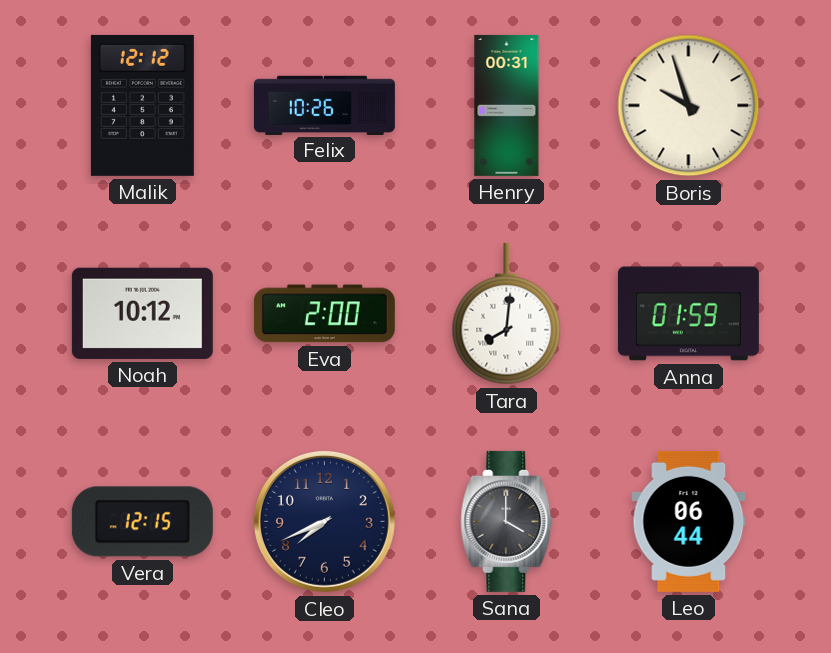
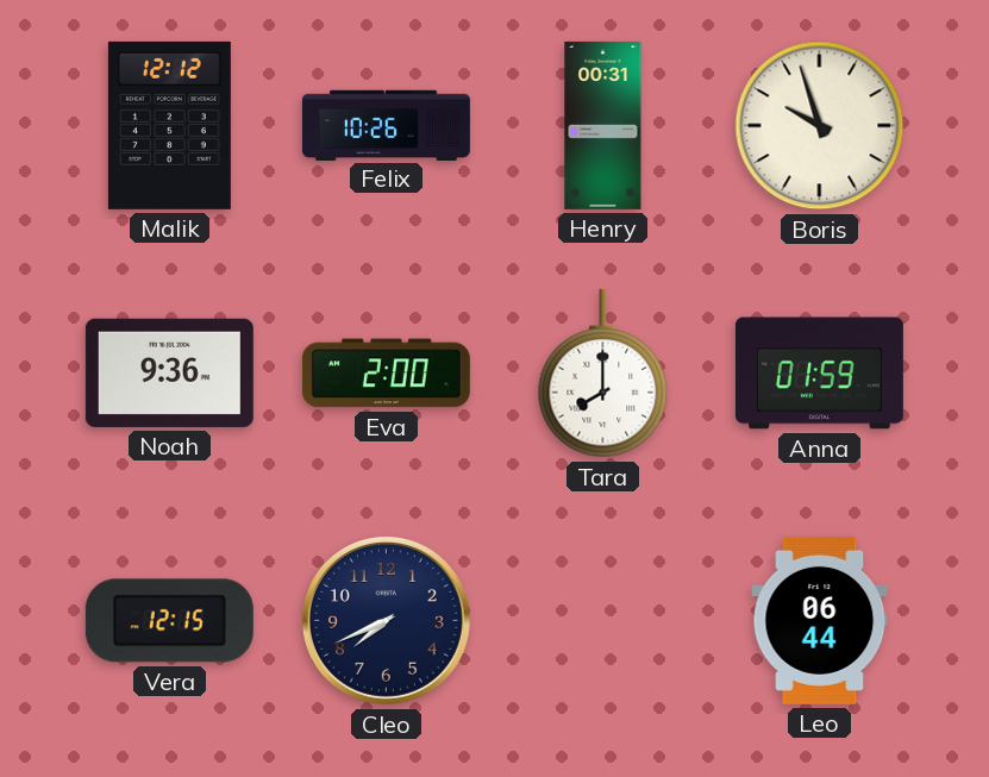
Noah: 10:12 -> 9:36 (169, 372)
Tara: 8:01 -> 8:00 (603, 374)
Sana: 4:00 -> none (507, 521)
